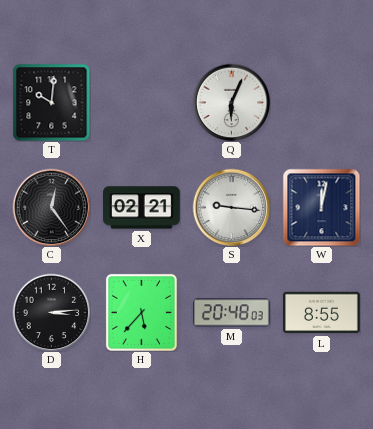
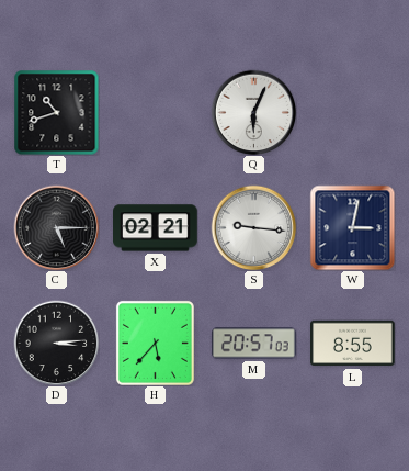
T: 10:01 -> 10:42 (56, 112)
C: 12:24 -> 5:15 (56, 227)
W: 12:02 -> 3:02 (352, 227)
M: 20:48 -> 20:57 (253, 344)
